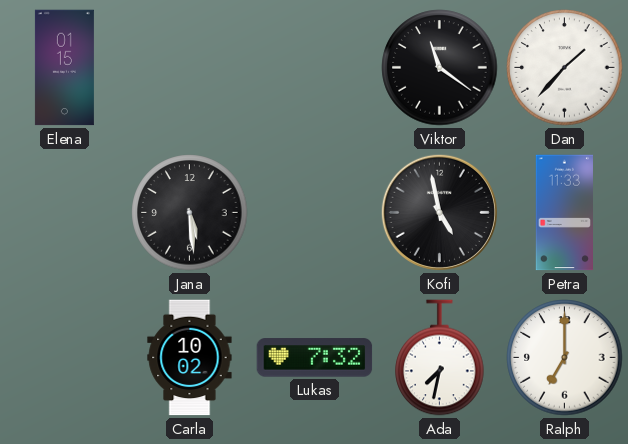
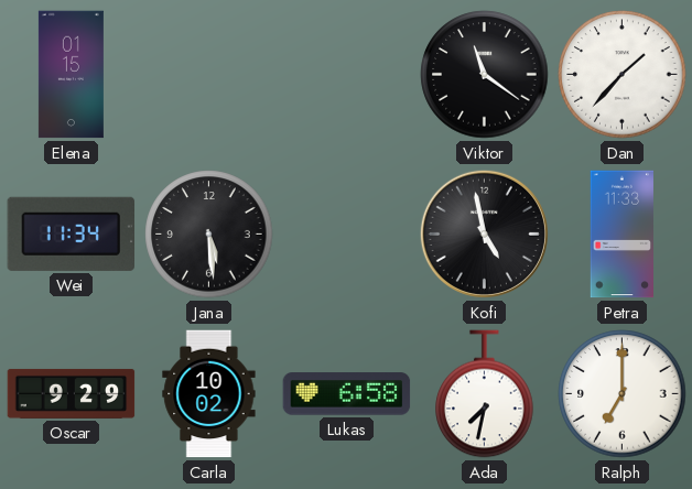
Wei: none -> 11:34 (72, 233)
Oscar: none -> 9:29 (72, 393)
Lukas: 7:32 -> 6:58 (347, 394)
